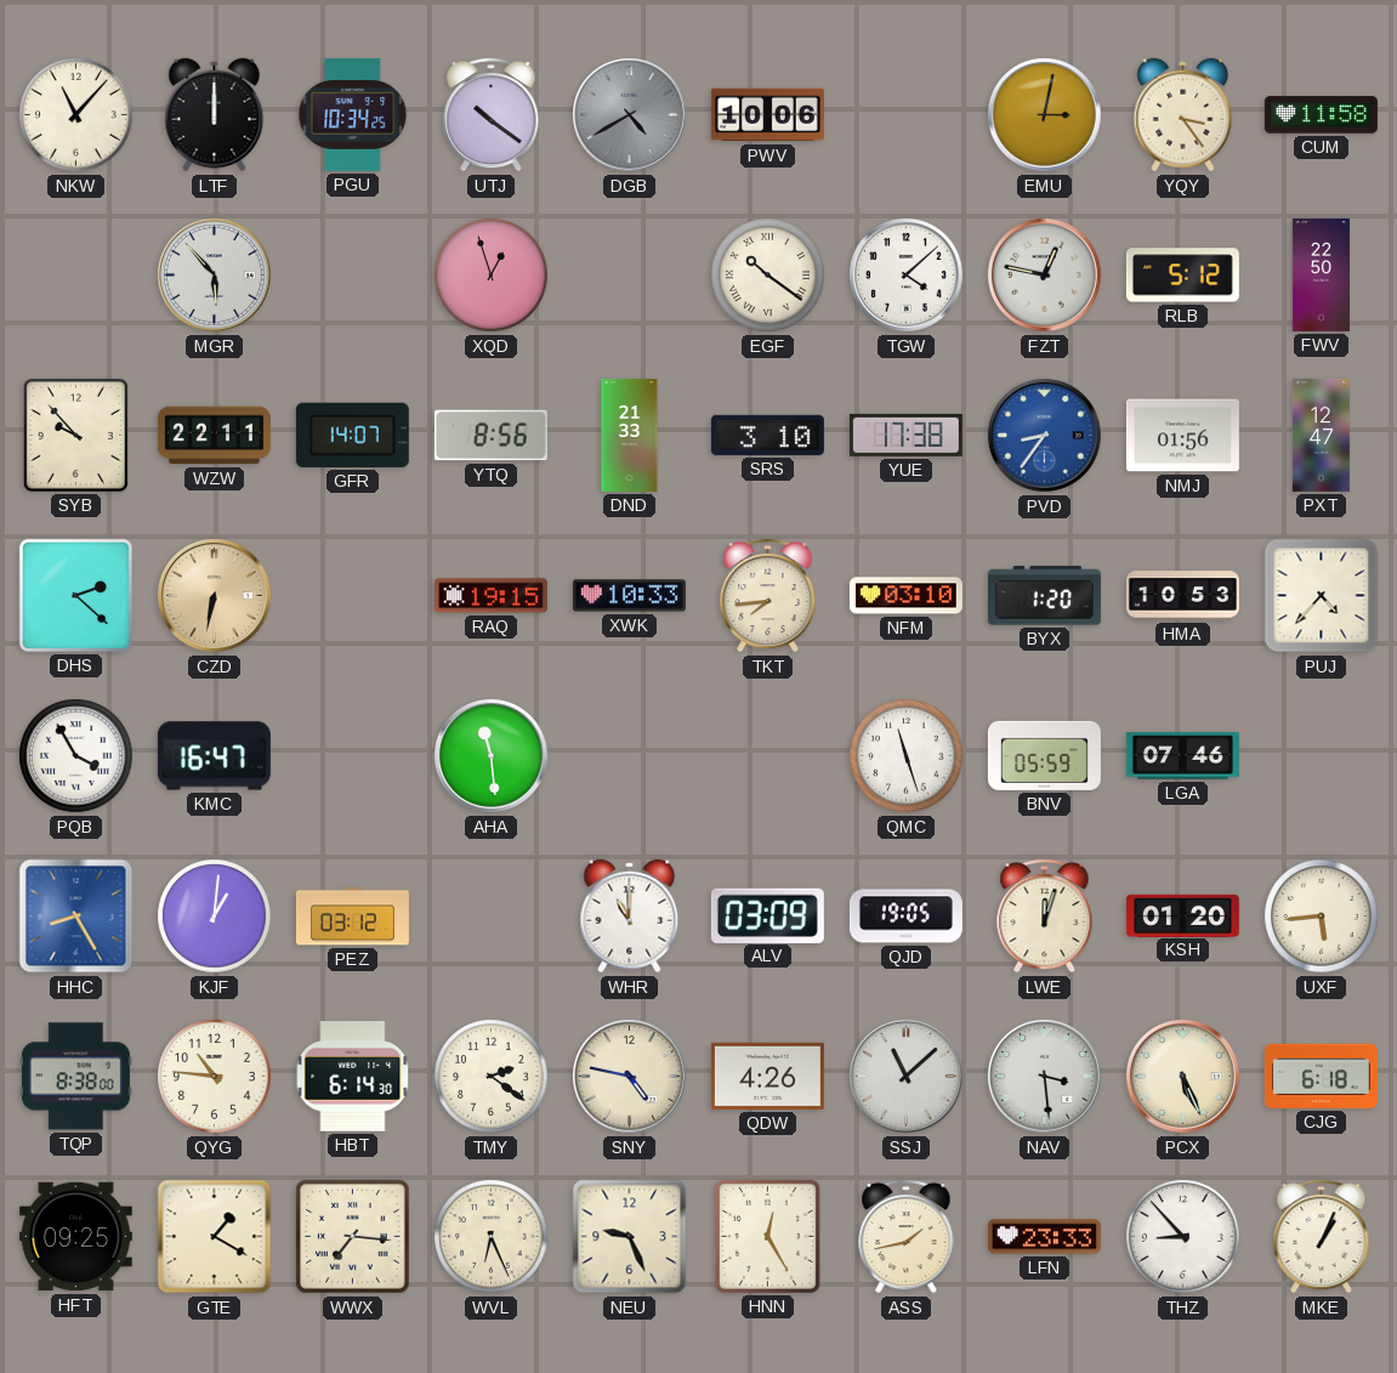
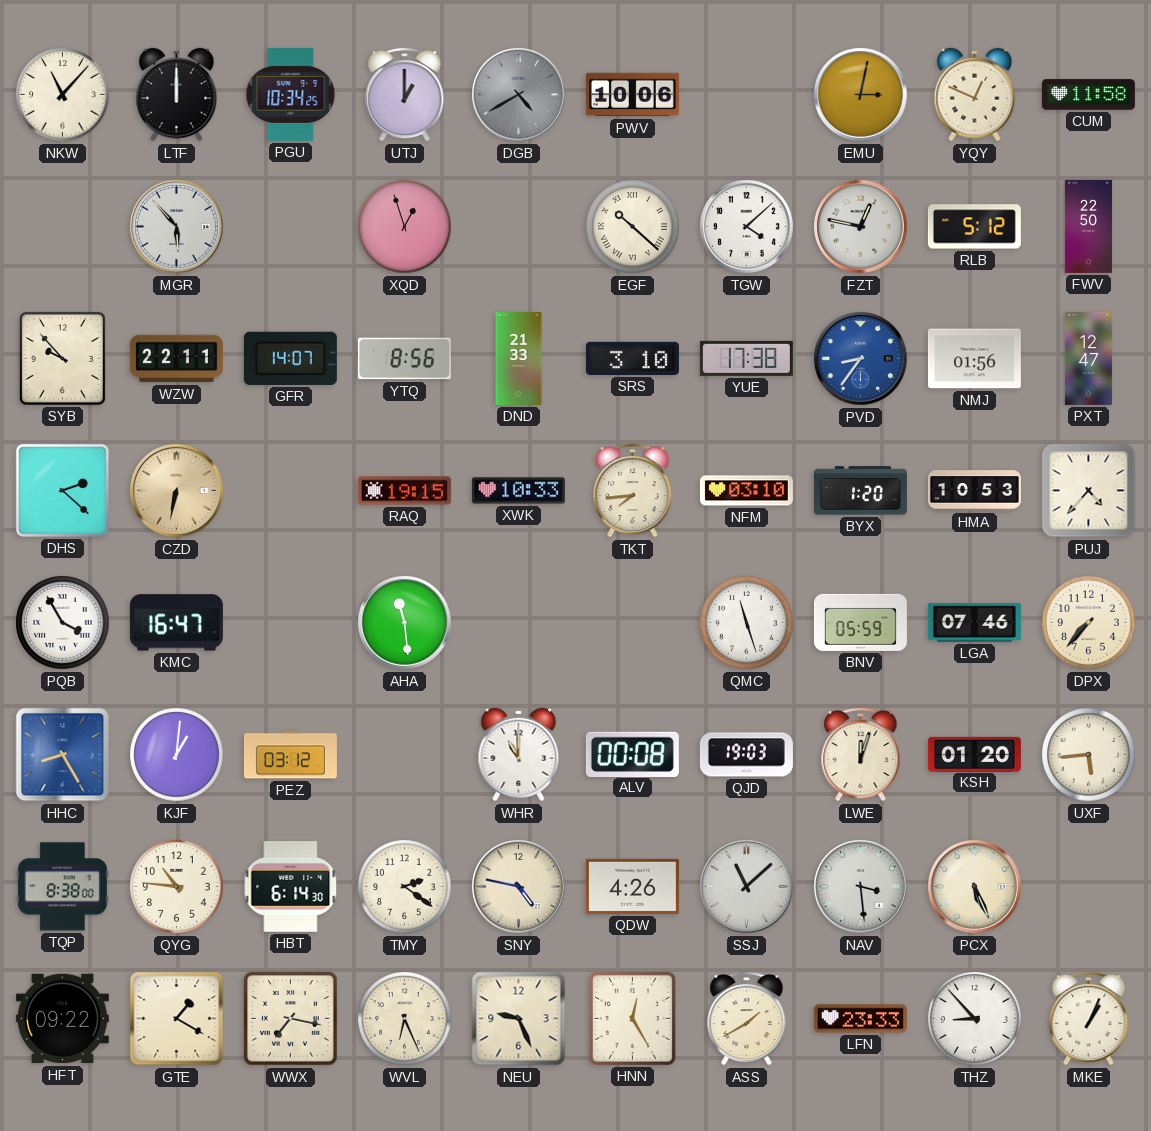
UTJ: 10:21 -> 1:00 (405, 94)
YQY: 3:24 -> 12:49 (975, 95)
EGF: 10:21 -> 10:22 (633, 227)
DPX: none -> 7:37 (1089, 623)
ALV: 03:09 -> 00:08 (632, 754)
QJD: 19:05 -> 19:03 (746, 755)
CJG: 6:18 -> none (1321, 1076)
HFT: 09:25 -> 09:22 (62, 1019)
WWX: 7:16 -> 7:17 (291, 1019)
ASS: 1:43 -> 1:40 (747, 1018)
